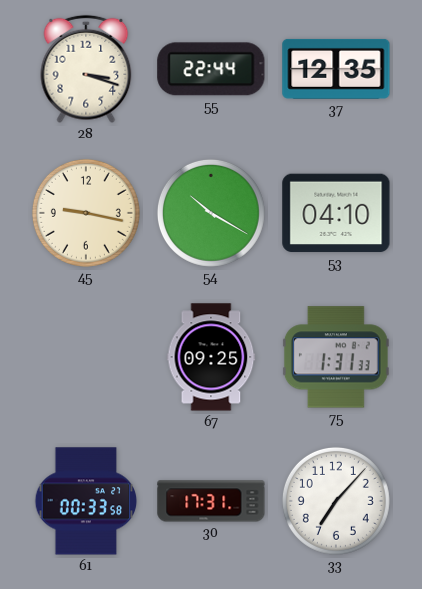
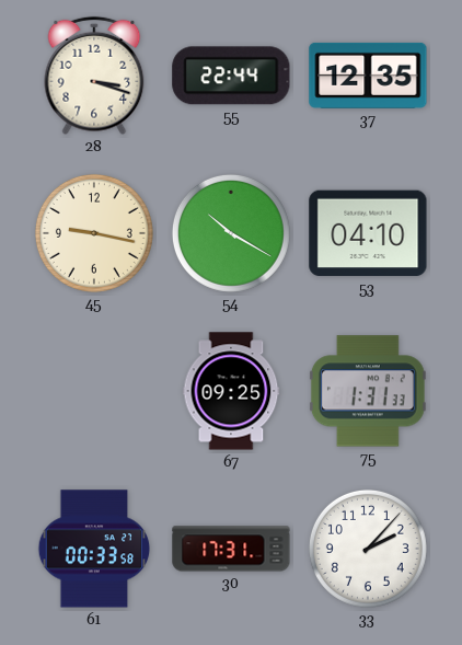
33: 7:07 -> 2:07 (368, 549)
